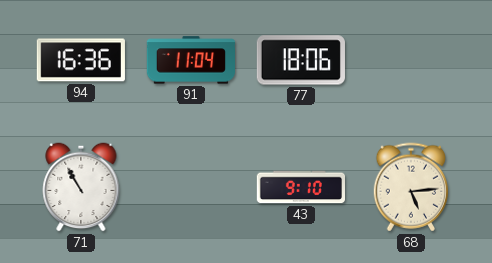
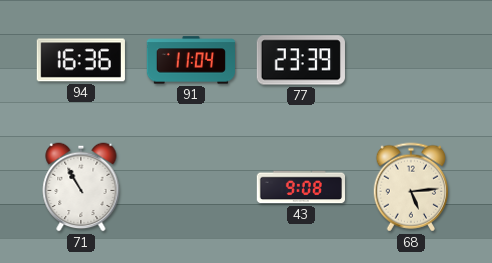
77: 18:06 -> 23:39 (301, 60)
43: 9:10 -> 9:08 (300, 187)
